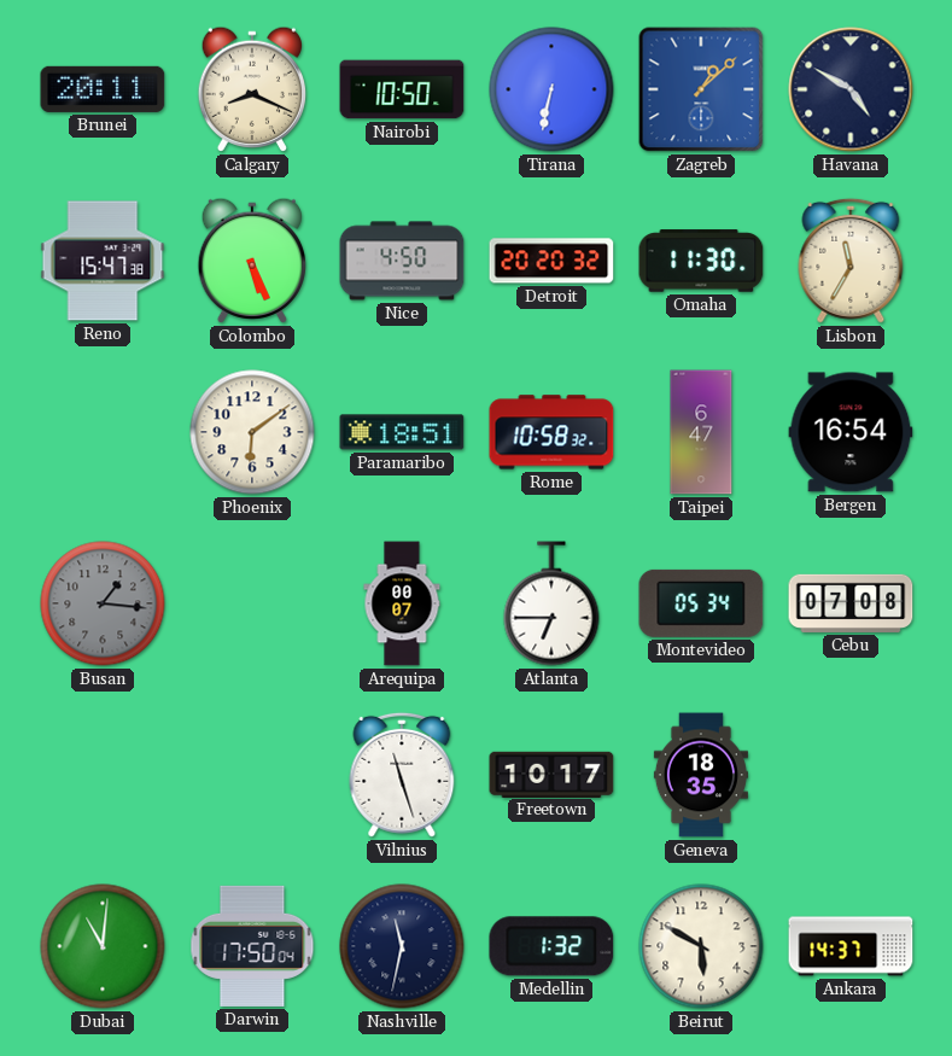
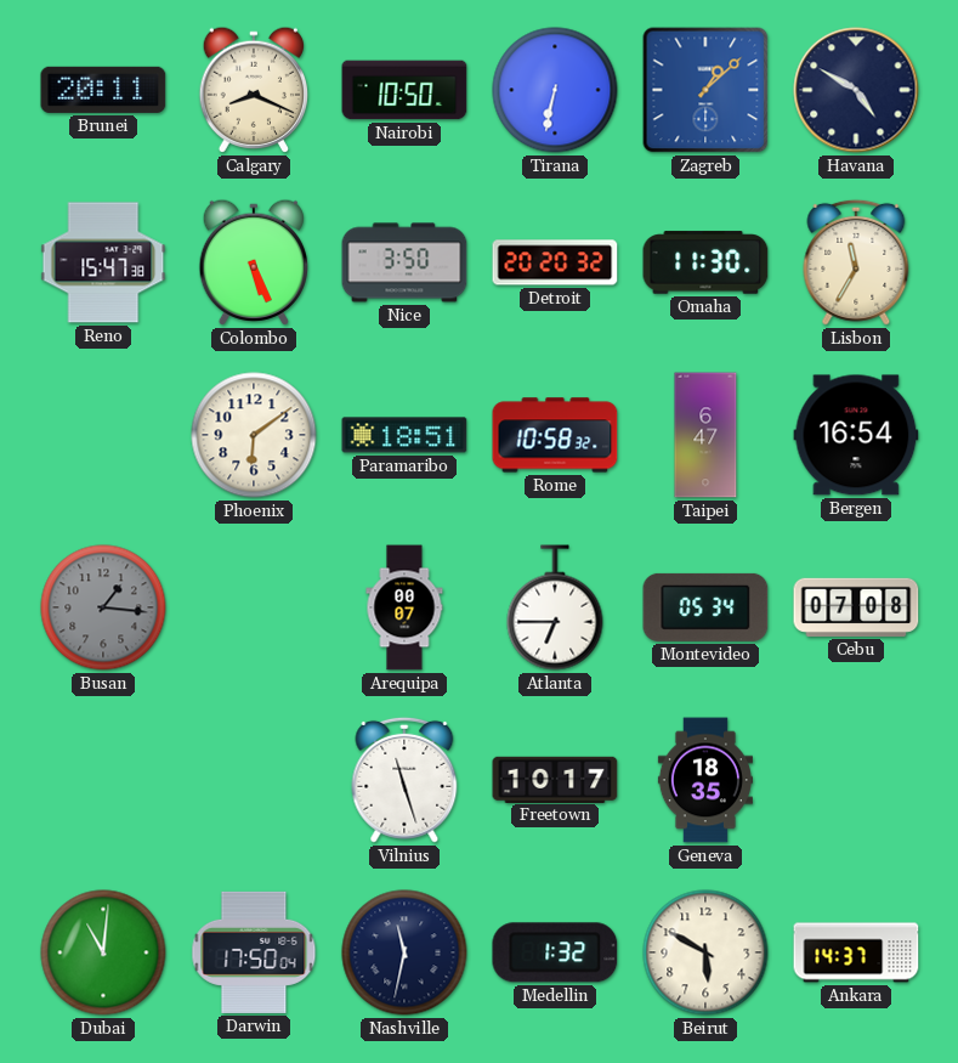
Nice: 4:50 -> 3:50 (404, 262)
